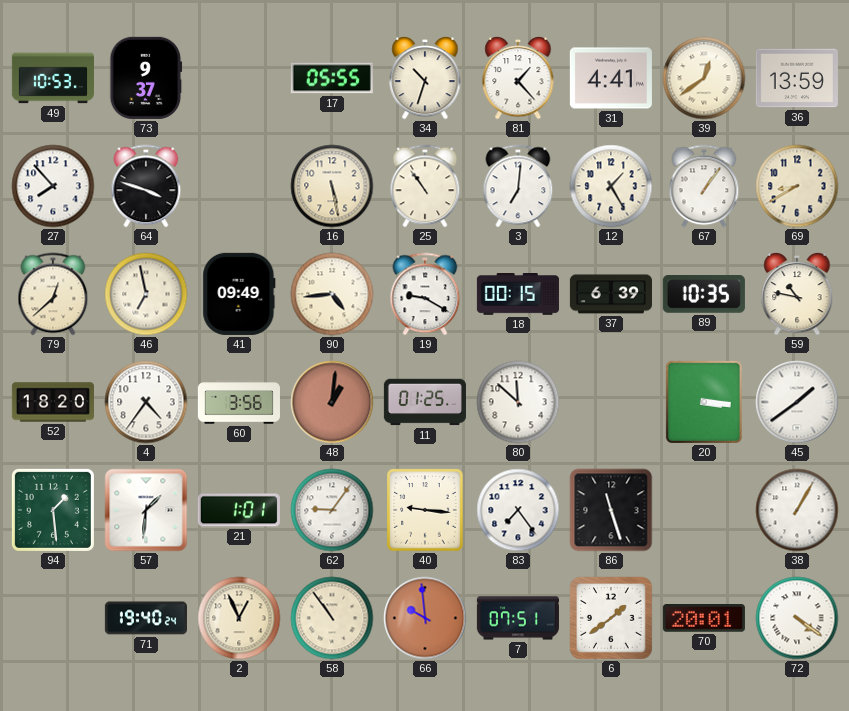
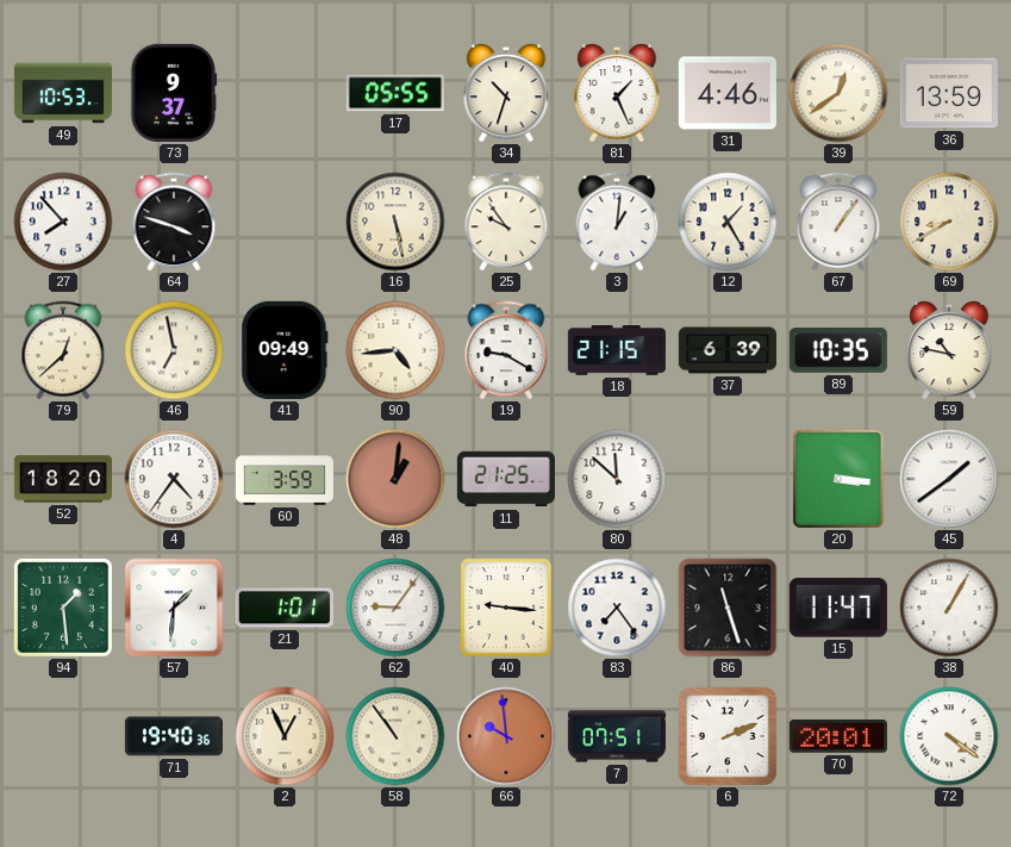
81: 1:23 -> 1:26 (617, 93)
31: 4:41 -> 4:46 (728, 93)
25: 10:54 -> 9:54 (506, 222)
3: 7:01 -> 1:01 (617, 222)
18: 00:15 -> 21:15 (617, 351)
60: 3:56 -> 3:59 (285, 479)
11: 01:25 -> 21:25 (506, 479)
15: none -> 11:47 (838, 608)
71: 19:40:24 -> 19:40:36 (174, 736)
6: 1:39 -> 2:11 (729, 737)
